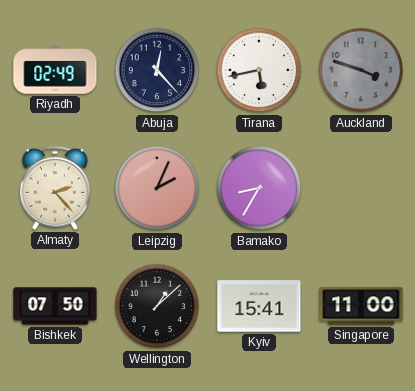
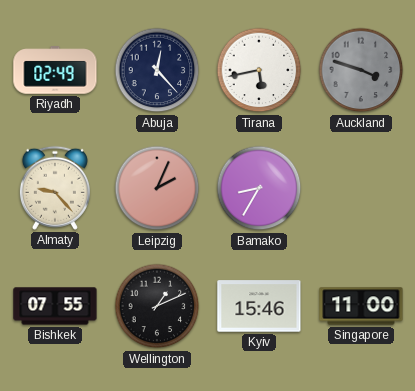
Almaty: 2:23 -> 9:23 (55, 188)
Bishkek: 07:50 -> 07:55 (55, 306)
Wellington: 1:08 -> 1:11 (157, 306)
Kyiv: 15:41 -> 15:46 (259, 306)
